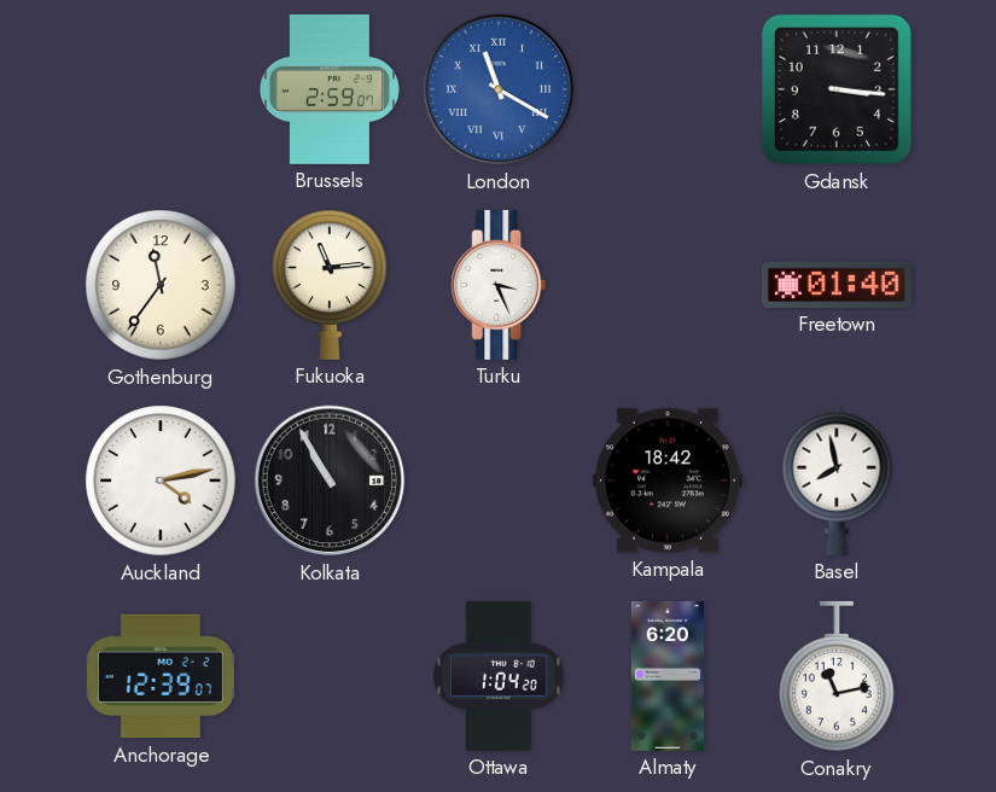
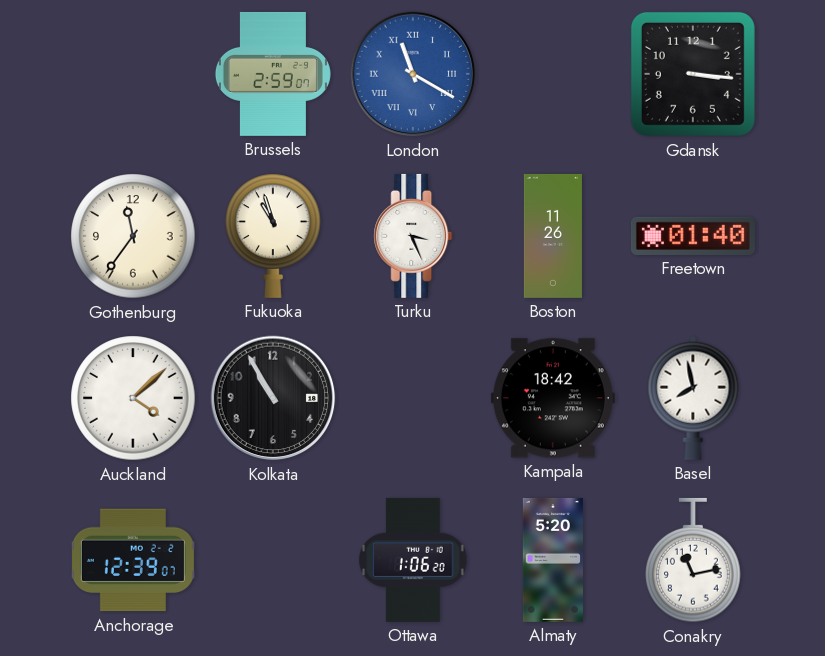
Fukuoka: 11:14 -> 10:57 (273, 236)
Boston: none -> 11:26 (553, 236)
Auckland: 4:13 -> 4:08 (133, 398)
Ottawa: 1:04 -> 1:06 (413, 560)
Almaty: 6:20 -> 5:20 (553, 560)
